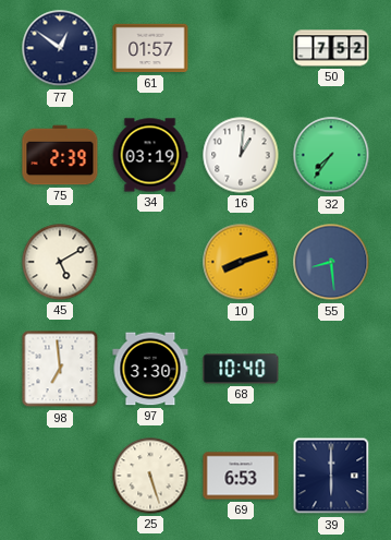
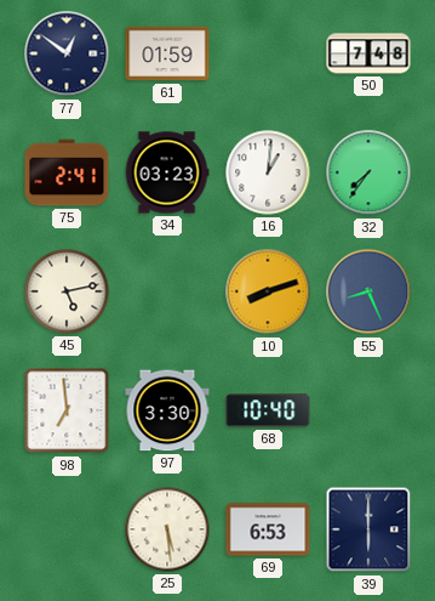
61: 01:57 -> 01:59 (167, 53)
50: 7:52 -> 7:48 (368, 53)
75: 2:39 -> 2:41 (67, 172)
34: 03:19 -> 03:23 (167, 172)
45: 5:10 -> 5:13 (67, 291)
55: 8:29 -> 8:26 (368, 291)
25: 5:27 -> 5:29 (167, 529)
